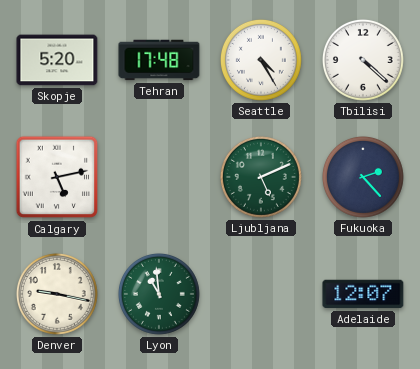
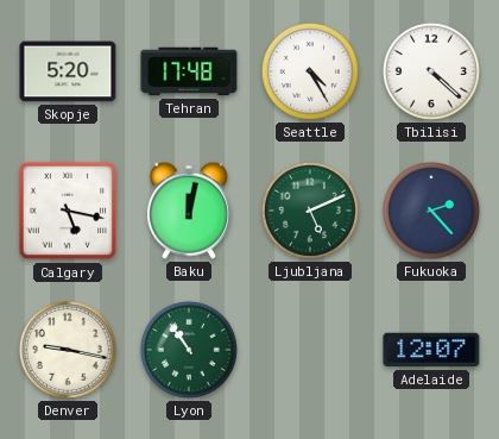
Calgary: 5:13 -> 5:17 (68, 211)
Baku: none -> 12:02 (189, 211)
Lyon: 10:59 -> 10:54 (189, 350)
